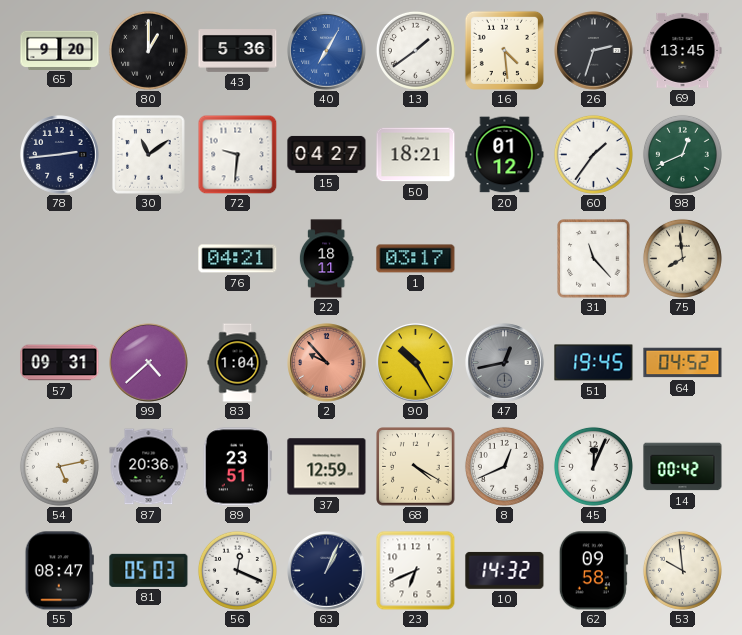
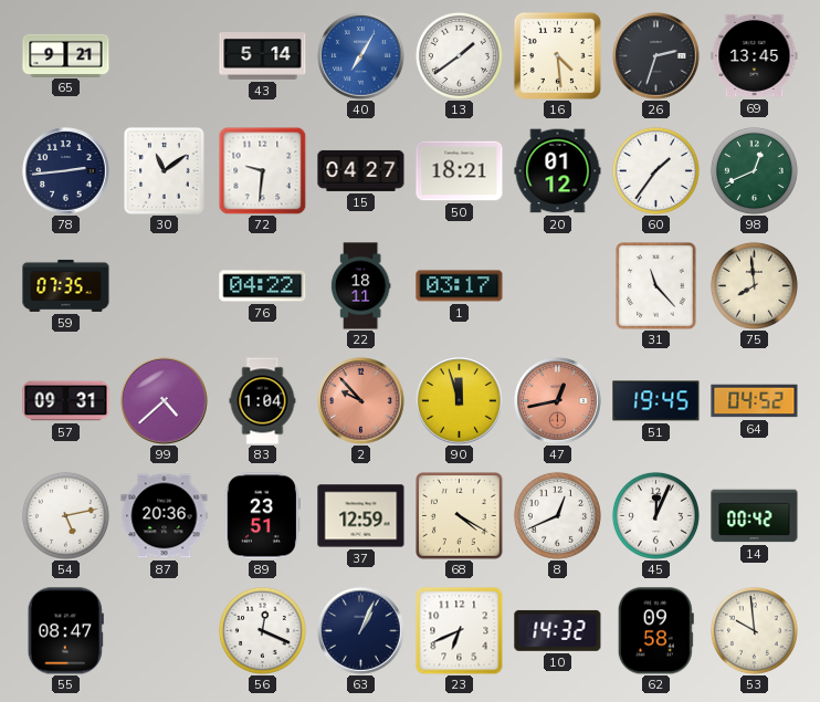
65: 9:20 -> 9:21 (66, 55)
80: 1:00 -> none (148, 50)
43: 5:36 -> 5:14 (263, 56)
59: none -> 07:35 (66, 285)
76: 04:21 -> 04:22 (263, 286)
90: 10:25 -> 11:57 (460, 401)
47 dial: grey -> salmon (558, 401)
81: 05:03 -> none (149, 570)
